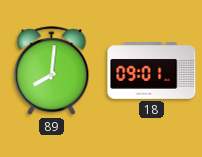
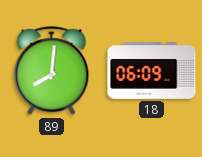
18: 09:01 -> 06:09 (152, 71)
